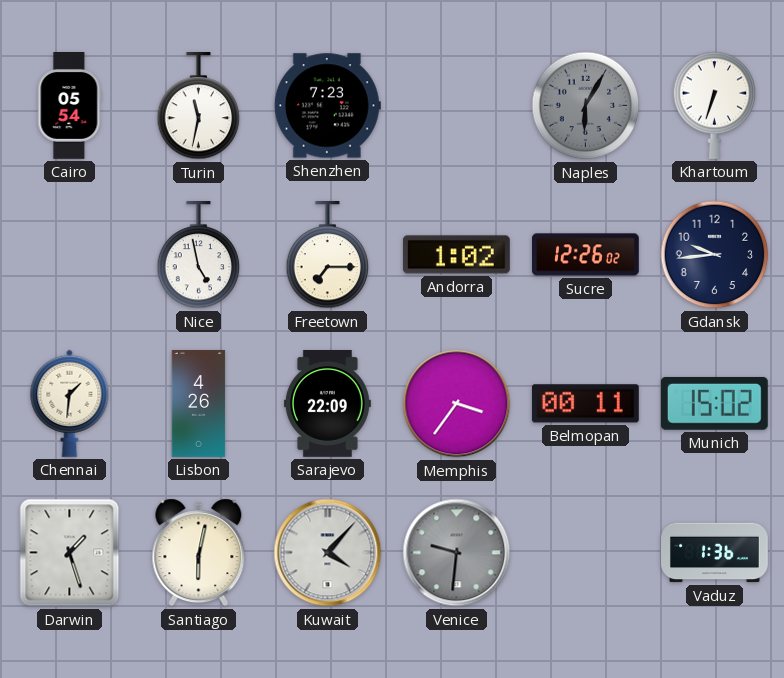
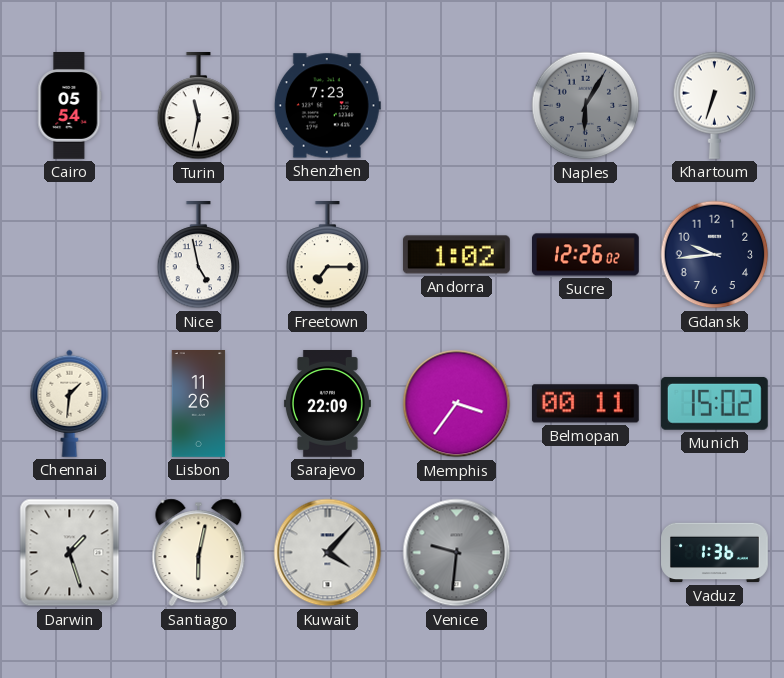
Lisbon: 4:26 -> 11:26 (199, 404)
